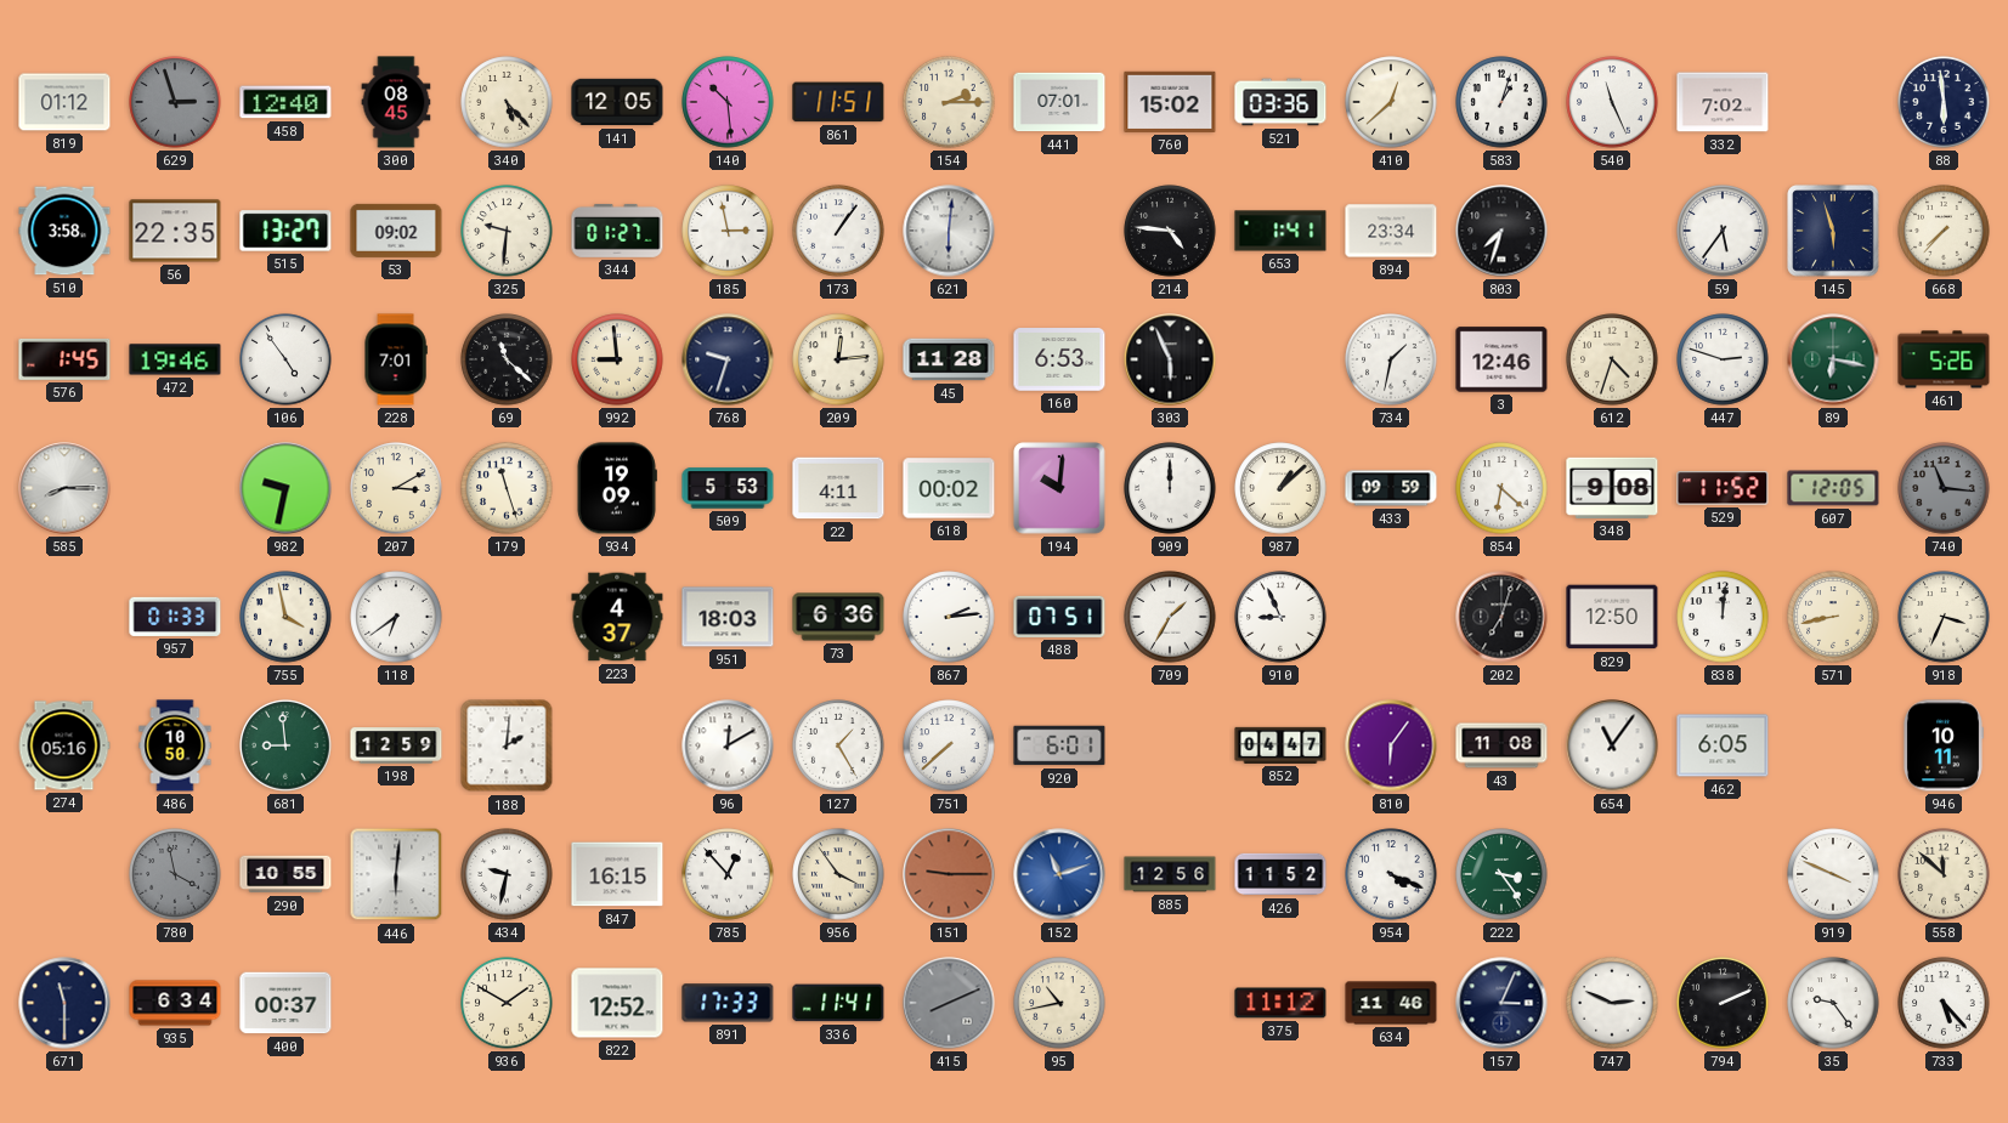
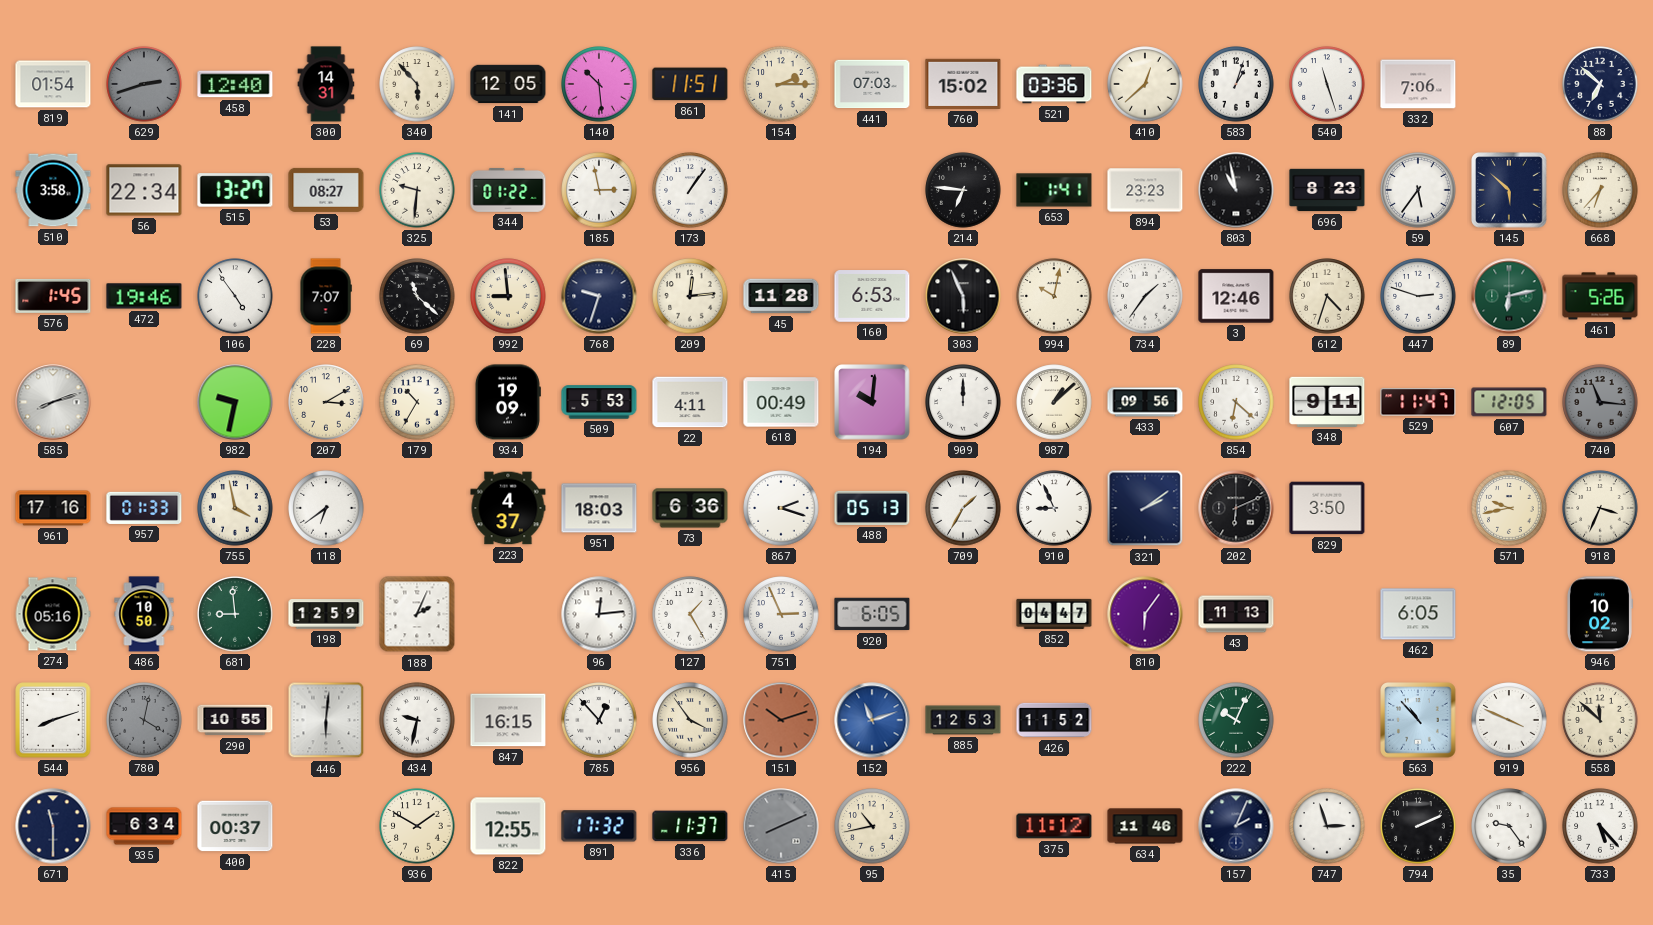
819: 01:12 -> 01:54 (53, 84)
629: 2:57 -> 2:42 (144, 84)
300: 08:45 -> 14:31 (326, 84)
340: 5:23 -> 5:53 (417, 84)
441: 07:01 -> 07:03 (872, 84)
540: 11:26 -> 11:27 (1327, 84)
332: 7:02 -> 7:06 (1418, 84)
88: 5:59 -> 6:52 (1600, 84)
56: 22:35 -> 22:34 (144, 190)
53: 09:02 -> 08:27 (326, 190)
344: 01:27 -> 01:22 (508, 190)
621: 6:01 -> none (949, 231)
214: 4:46 -> 6:46 (963, 190)
894: 23:34 -> 23:23 (1145, 190)
803: 7:33 -> 10:58 (1236, 190)
696: none -> 8:23 (1327, 190)
145: 5:57 -> 5:52 (1509, 190)
668: 7:37 -> 6:37 (1600, 190)
228: 7:01 -> 7:07 (326, 296)
994: none -> 10:02 (1054, 296)
734: 1:32 -> 1:36 (1145, 296)
89: 6:17 -> 6:13 (1509, 296)
585: 8:15 -> 8:12 (53, 402)
179: 11:27 -> 10:35 (417, 402)
618: 00:02 -> 00:49 (781, 402)
433: 09:59 -> 09:56 (1145, 402)
348: 9:08 -> 9:11 (1327, 402)
529: 11:52 -> 11:47 (1418, 402)
961: none -> 17:16 (53, 508)
867: 2:14 -> 2:18 (781, 508)
488: 07:51 -> 05:13 (872, 508)
321: none -> 2:09 (1145, 508)
202: 7:03 -> 6:11 (1236, 508)
829: 12:50 -> 3:50 (1327, 508)
838: 12:01 -> none (1723, 617)
571: 8:43 -> 9:43 (1509, 508)
188: 2:01 -> 2:04 (417, 614)
96: 12:10 -> 12:14 (599, 614)
751: 7:38 -> 2:56 (781, 614)
920: 6:01 -> 6:05 (872, 614)
43: 11:08 -> 11:13 (1236, 614)
654: 11:06 -> none (1612, 745)
946: 10:11 -> 10:02 (1599, 614)
544: none -> 8:12 (53, 720)
780: 3:58 -> 4:02 (144, 720)
151: 9:15 -> 10:12 (781, 720)
885: 12:56 -> 12:53 (963, 720)
954: 4:19 -> none (1391, 874)
222: 3:24 -> 10:04 (1236, 720)
563: none -> 10:53 (1418, 720)
822: 12:52 -> 12:55 (508, 826)
891: 17:33 -> 17:32 (599, 826)
336: 11:41 -> 11:37 (690, 826)
157: 3:04 -> 2:04 (1236, 826)
747: 2:49 -> 2:57 (1327, 826)
